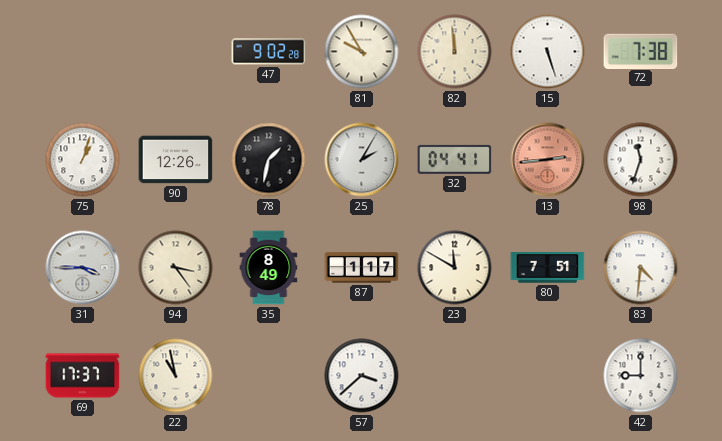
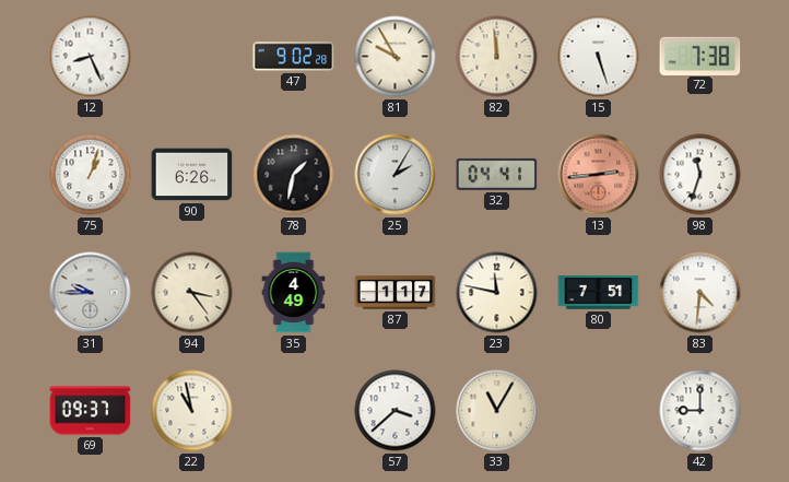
12: none -> 8:26 (91, 57)
90: 12:26 -> 6:26 (192, 175)
31: 3:45 -> 9:45 (91, 293)
35: 8:49 -> 4:49 (294, 293)
23: 11:50 -> 11:47 (497, 293)
69: 17:37 -> 09:37 (91, 411)
33: none -> 11:05 (497, 411)
